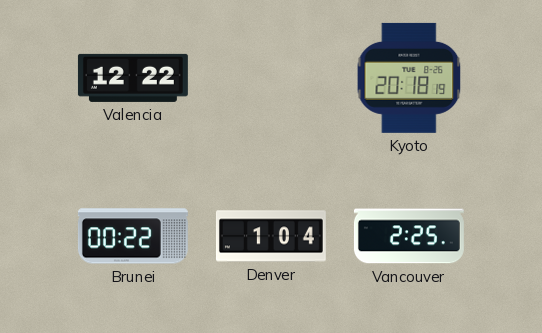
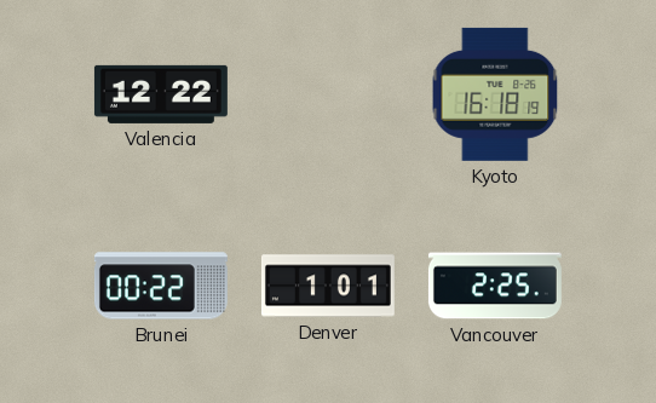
Kyoto: 20:18 -> 16:18 (495, 94)
Denver: 1:04 -> 1:01 (328, 286)
